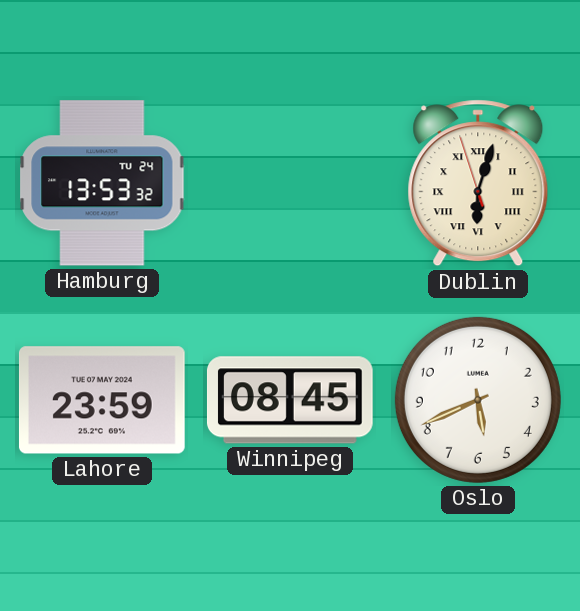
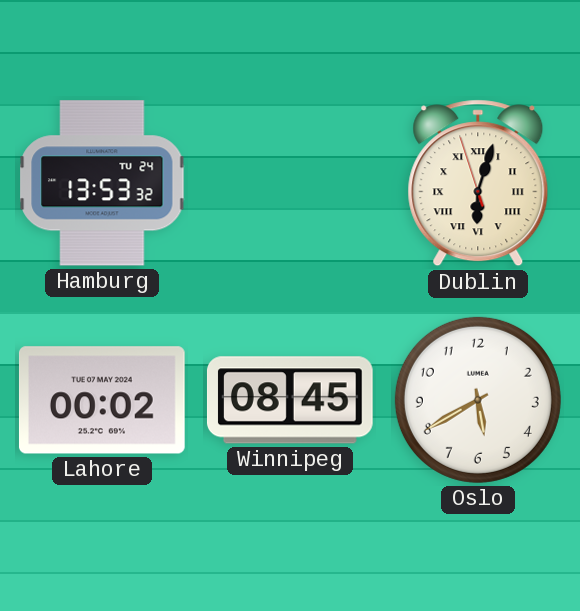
Lahore: 23:59 -> 00:02 (102, 400)
Oslo: 5:41 -> 5:40 (478, 400)
